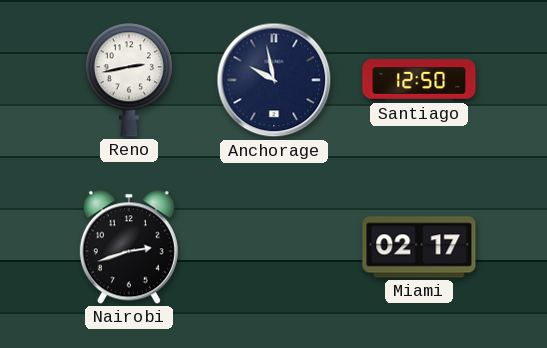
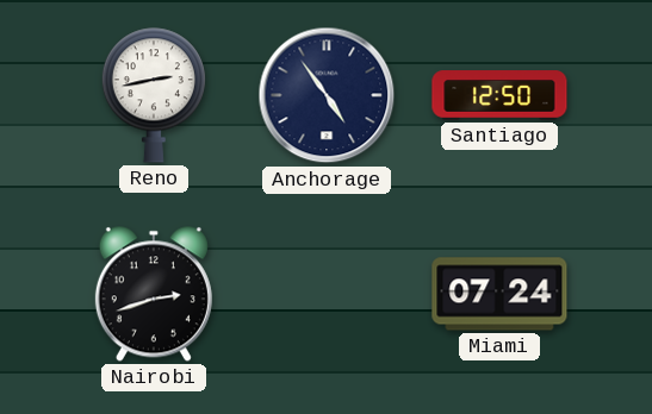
Anchorage: 9:58 -> 4:54 (327, 95)
Miami: 02:17 -> 07:24 (499, 294)
